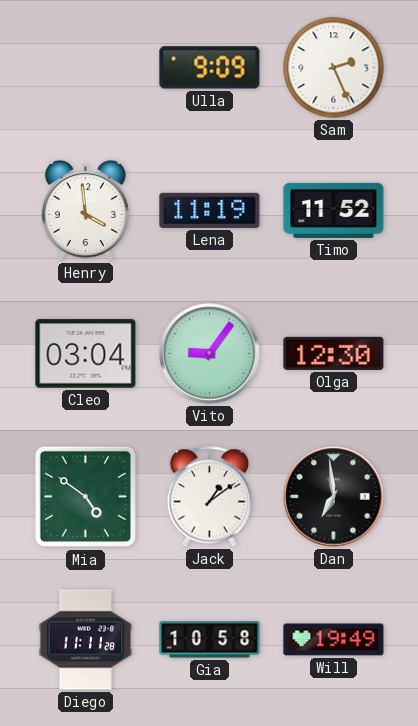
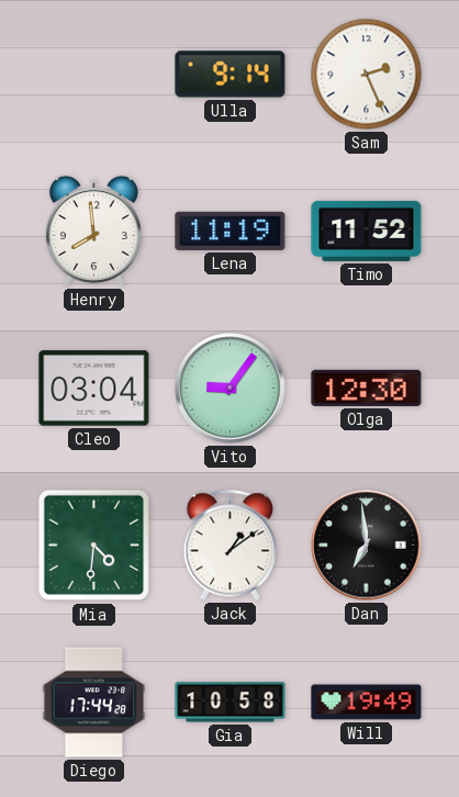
Ulla: 9:09 -> 9:14 (231, 75)
Henry: 3:59 -> 7:59 (93, 231)
Mia: 4:51 -> 4:31 (94, 546)
Diego: 11:11 -> 17:44 (94, 703)
